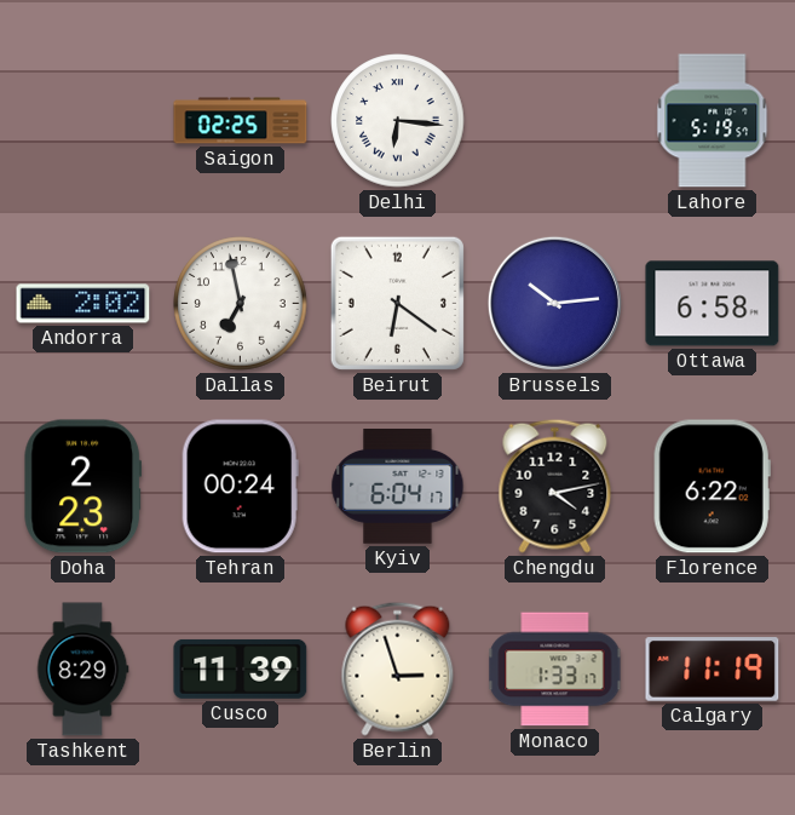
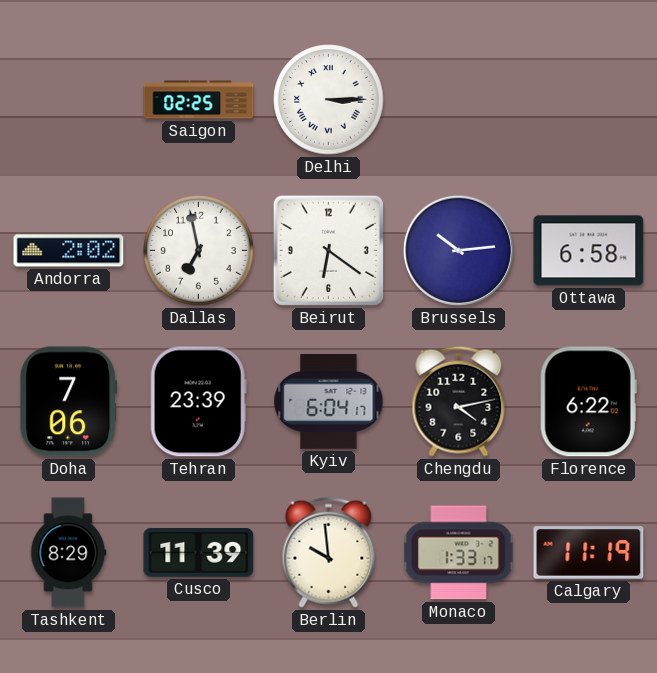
Delhi: 6:16 -> 3:15 (329, 100)
Lahore: 5:19 -> none (713, 121)
Doha: 2:23 -> 7:06 (69, 402)
Tehran: 00:24 -> 23:39 (198, 402)
Berlin: 2:57 -> 9:59 (329, 552)
